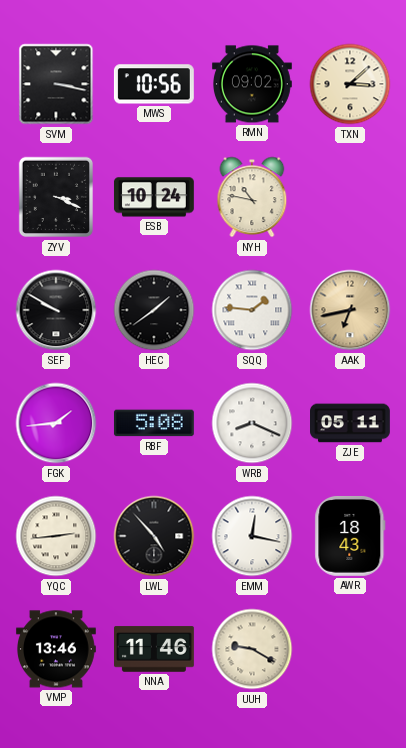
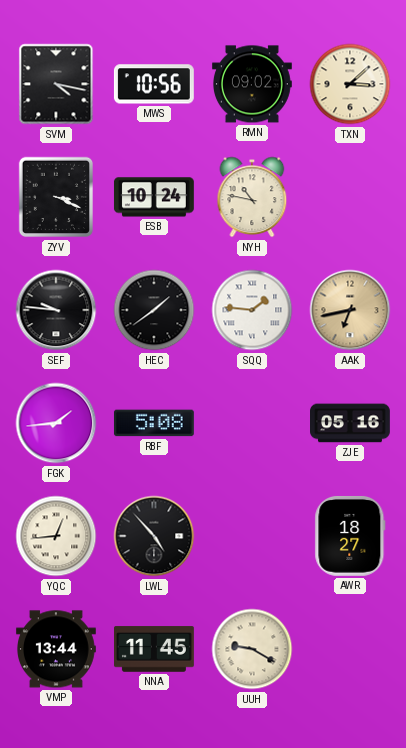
SVM: 3:17 -> 4:17 (56, 84)
SEF: 9:50 -> 9:46 (56, 310)
WRB: 8:19 -> none (252, 423)
ZJE: 05:11 -> 05:16 (351, 423)
YQC: 2:44 -> 12:44 (56, 536)
EMM: 12:17 -> none (252, 536)
AWR: 18:43 -> 18:27 (350, 536)
VMP: 13:46 -> 13:44 (57, 649)
NNA: 11:46 -> 11:45 (155, 649)
